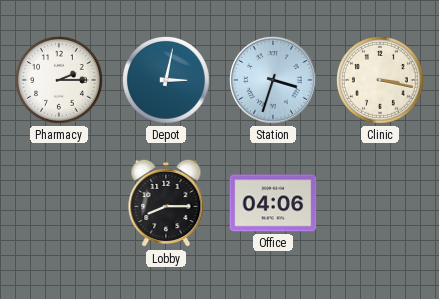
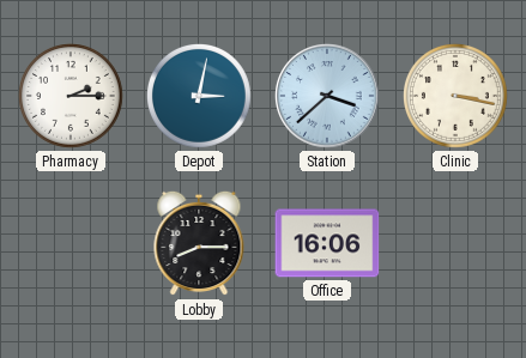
Station: 3:33 -> 3:38 (328, 97)
Office: 04:06 -> 16:06 (327, 243)
